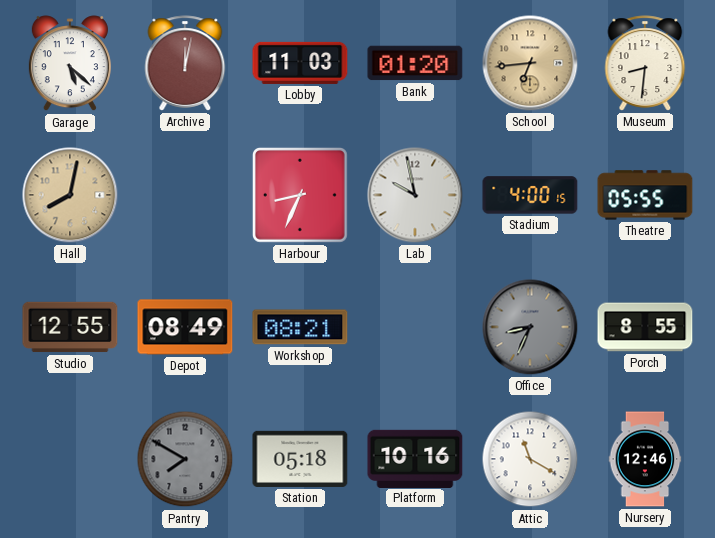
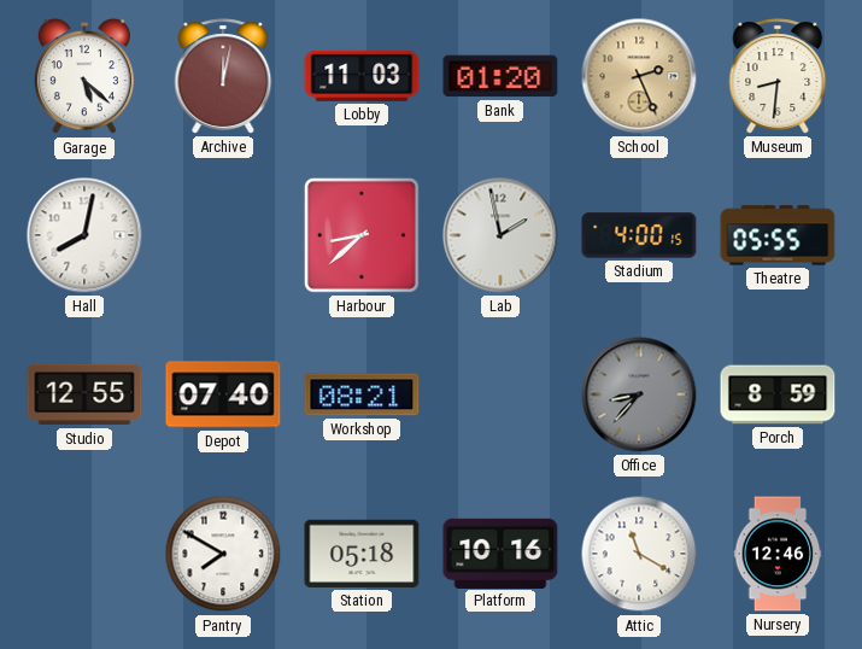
School: 6:44 -> 2:26 (639, 76)
Hall dial: champagne -> white (84, 235)
Harbour: 8:34 -> 8:38 (362, 235)
Lab: 9:58 -> 1:58 (500, 235)
Depot: 08:49 -> 07:40 (223, 394)
Office: 8:34 -> 8:37 (639, 394)
Porch: 8:55 -> 8:59 (778, 394)
Pantry dial: grey -> white (223, 554)
